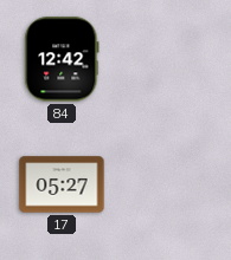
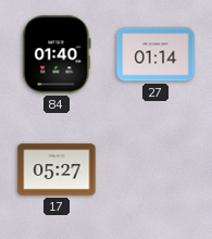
84: 12:42 -> 01:40 (57, 54)
27: none -> 01:14 (155, 54)
